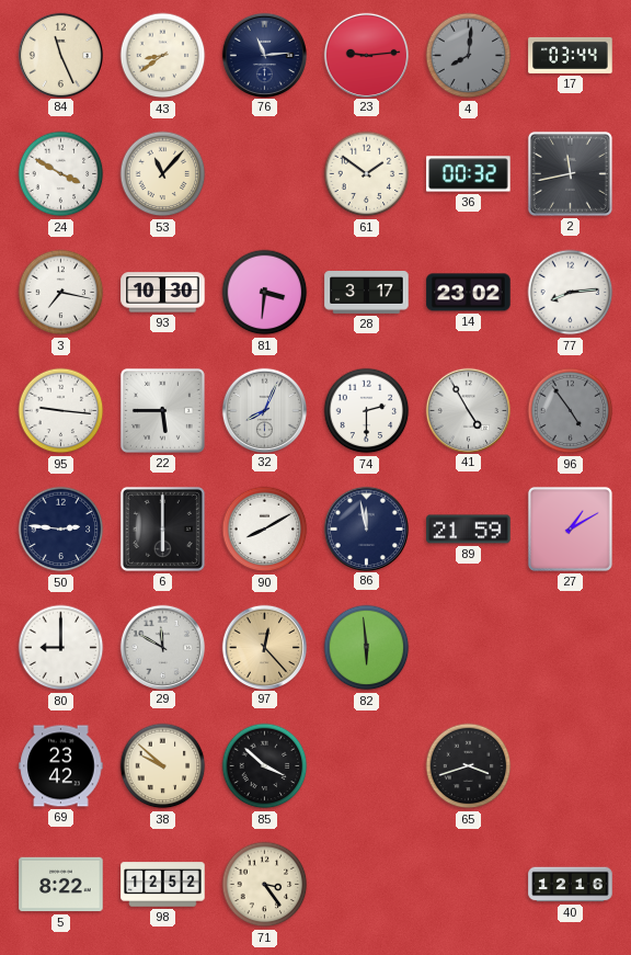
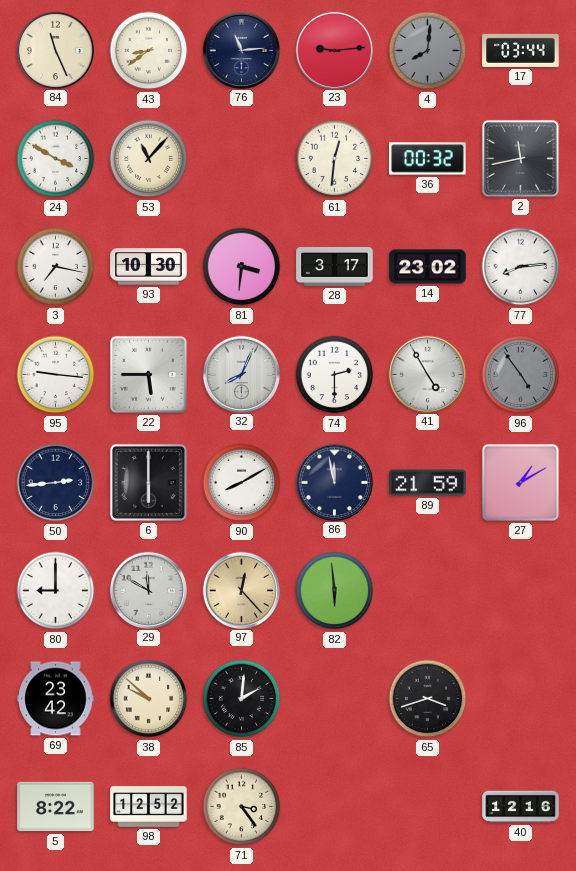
61: 1:51 -> 12:31 (335, 159)
50: 2:46 -> 2:44 (56, 483)
85: 3:52 -> 2:01 (242, 699)
